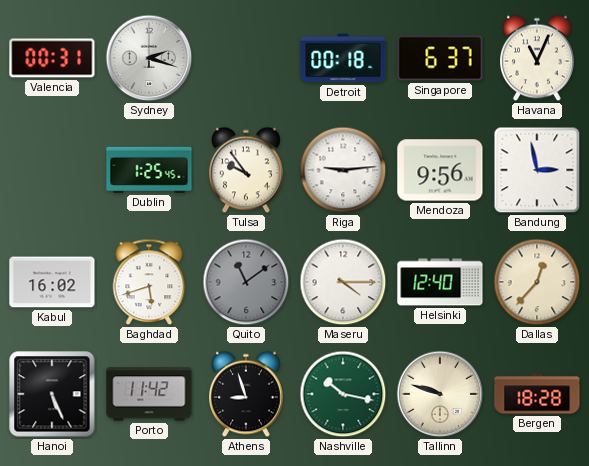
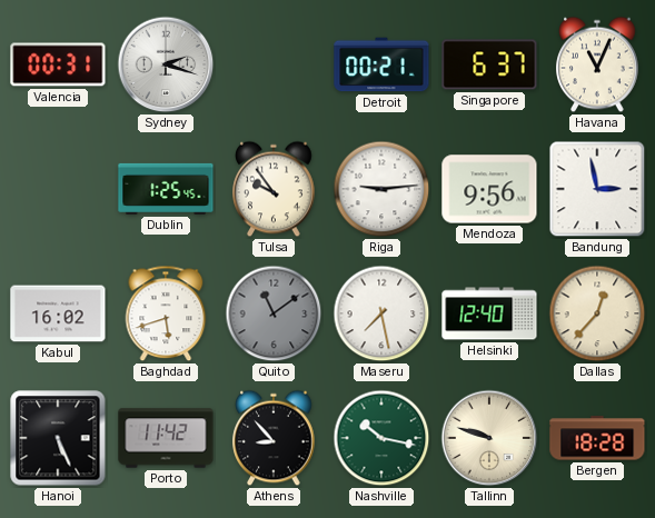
Detroit: 00:18 -> 00:21 (381, 64)
Maseru: 4:15 -> 7:28 (381, 313)
Athens: 8:57 -> 8:53 (274, 438)
